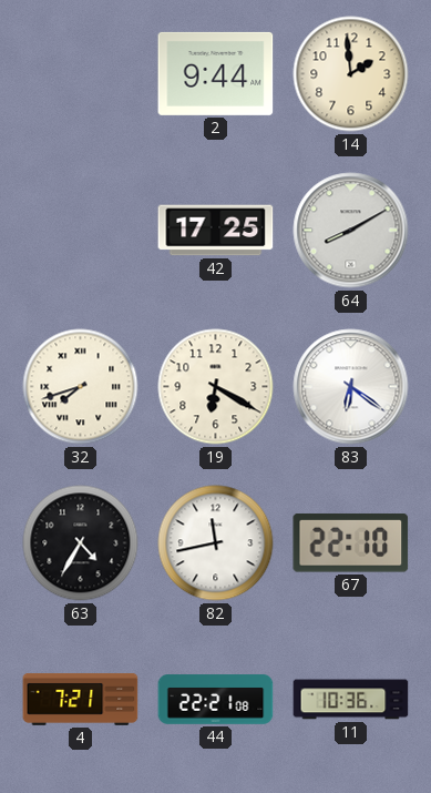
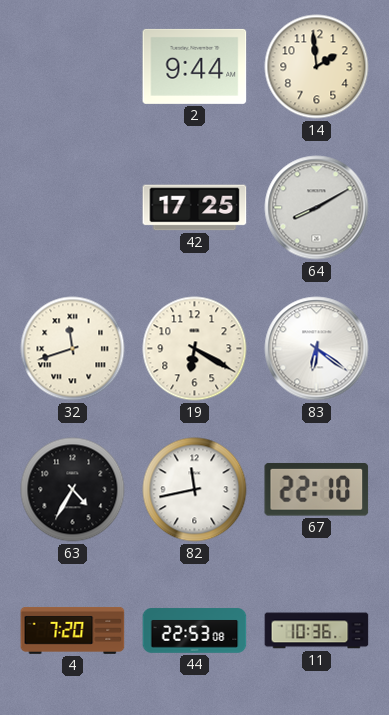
32: 7:42 -> 11:42 (73, 349)
4: 7:21 -> 7:20 (73, 630)
44: 22:21 -> 22:53 (195, 631)
